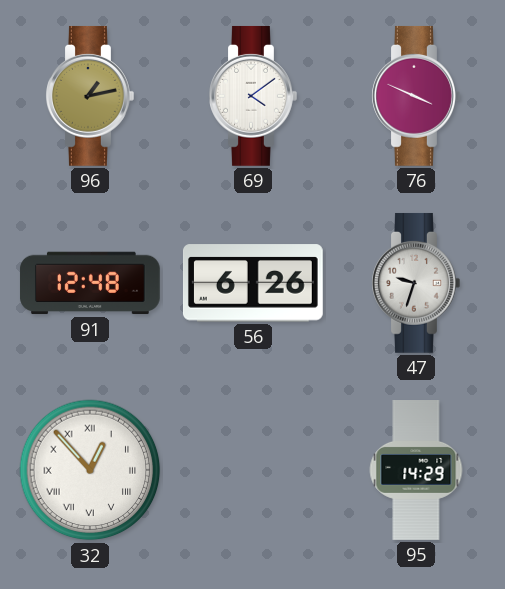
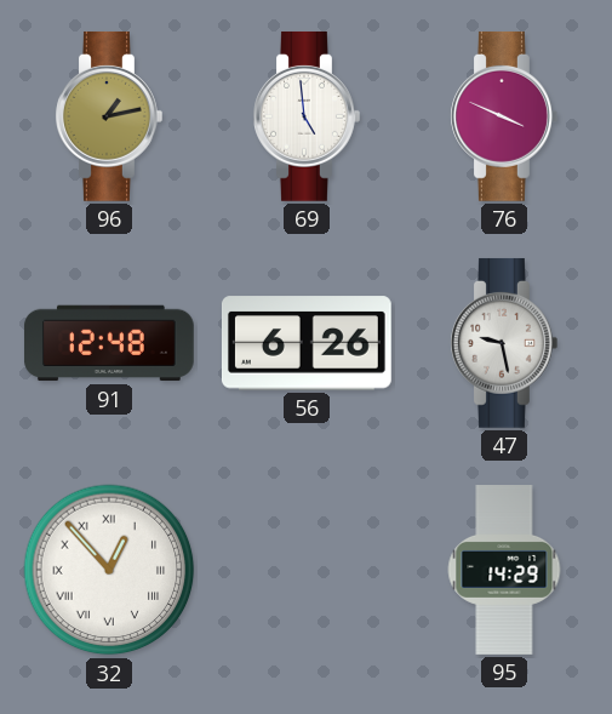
69: 4:09 -> 4:59 (307, 116)
47: 9:33 -> 9:28 (504, 343)
